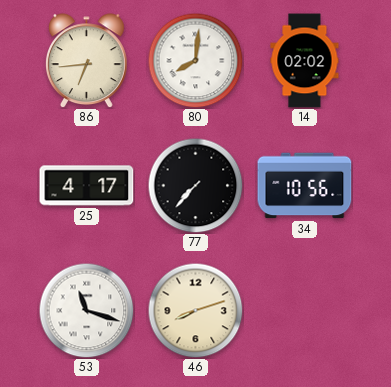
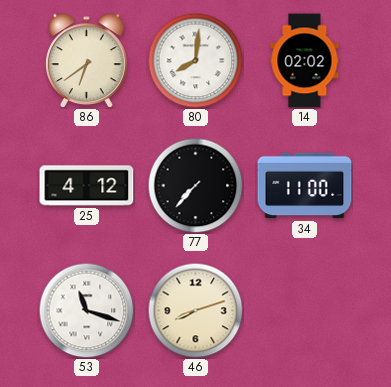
86: 6:44 -> 6:39 (87, 61)
25: 4:17 -> 4:12 (87, 186)
34: 10:56 -> 11:00 (305, 186)
